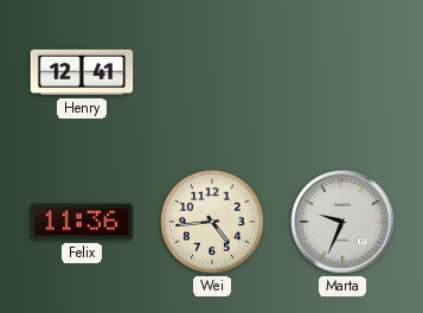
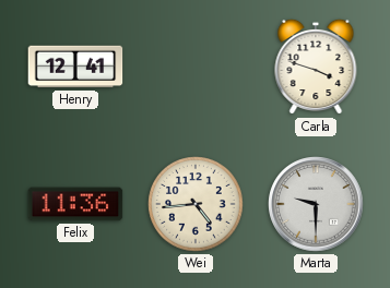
Carla: none -> 3:48 (316, 67)
Marta: 9:34 -> 9:30 (316, 204)
